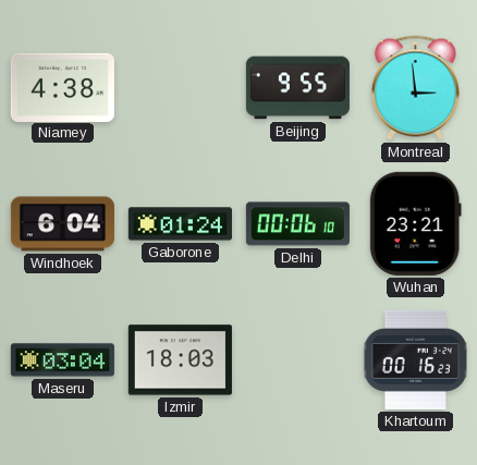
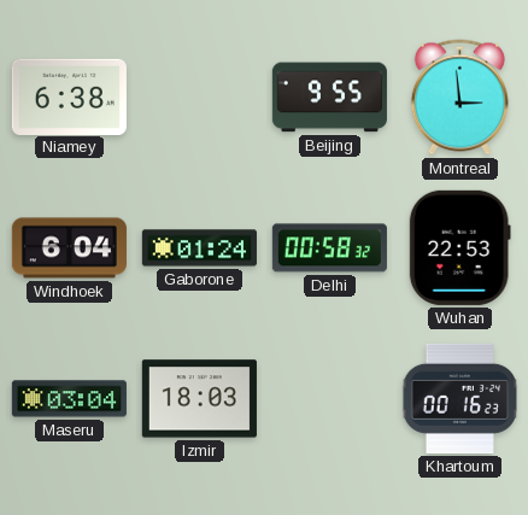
Niamey: 4:38 -> 6:38 (69, 96)
Delhi: 00:06 -> 00:58 (329, 248)
Wuhan: 23:21 -> 22:53 (459, 247)
